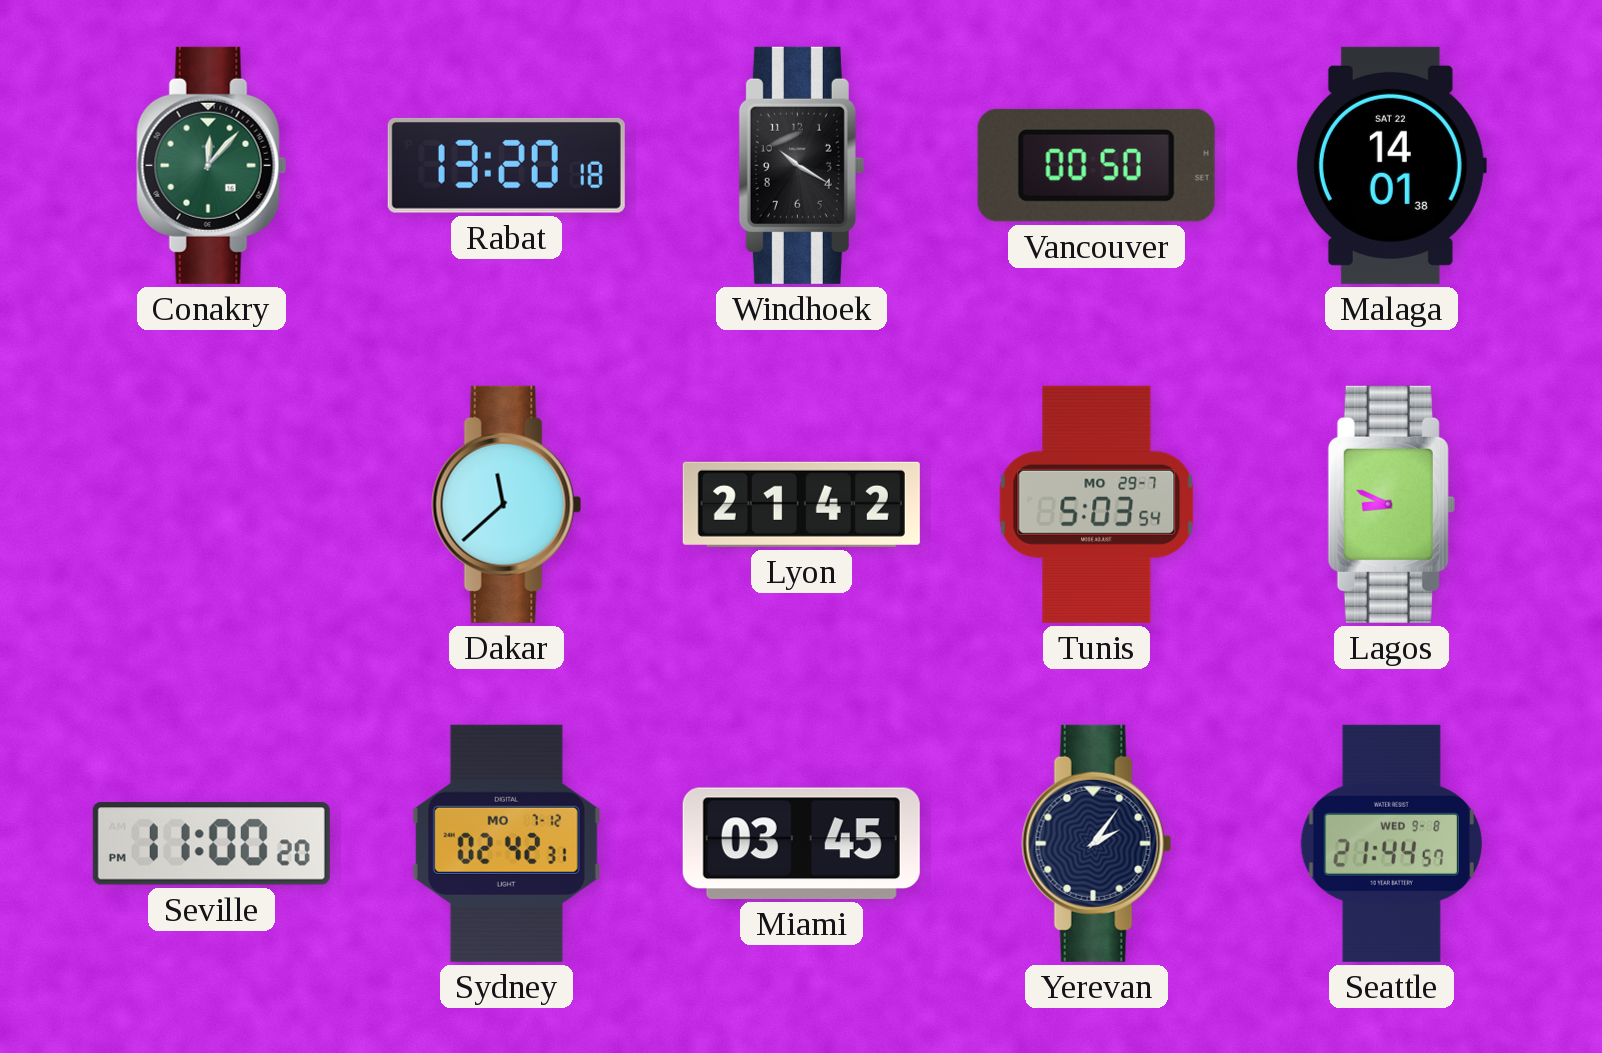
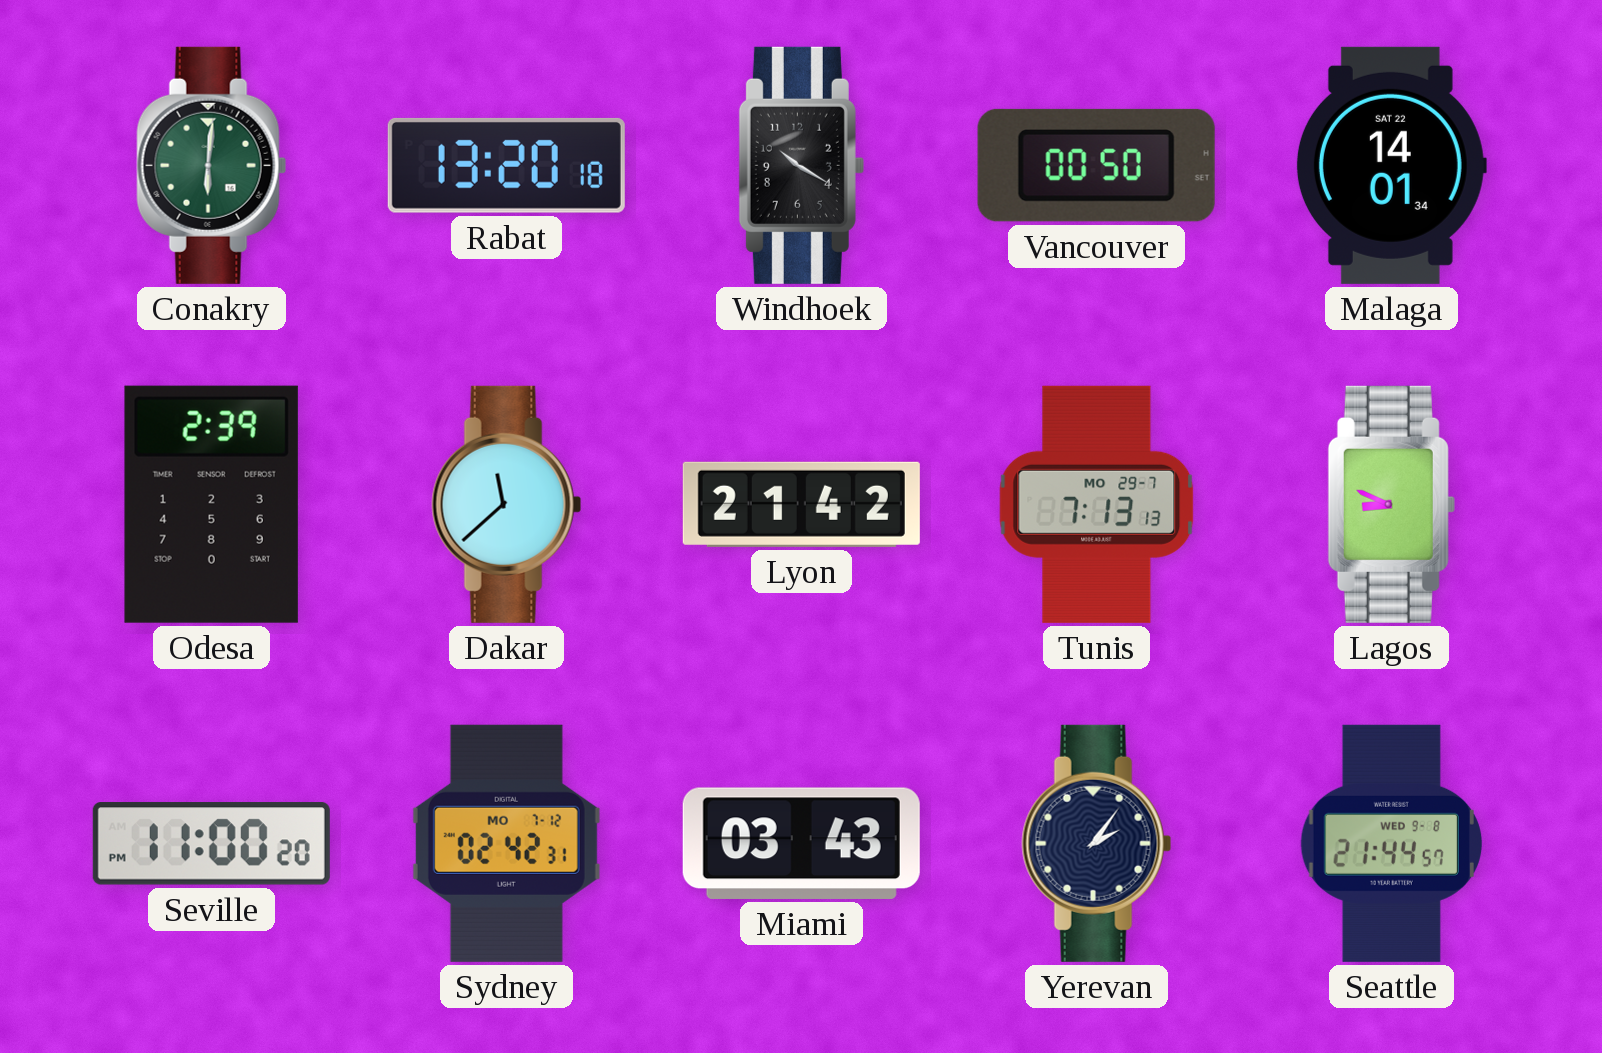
Conakry: 12:07 -> 6:01 (212, 165)
Malaga: 14:01:38 -> 14:01:34 (1391, 165)
Odesa: none -> 2:39 (211, 504)
Tunis: 5:03 -> 7:13 (1097, 504)
Miami: 03:45 -> 03:43 (801, 843)
